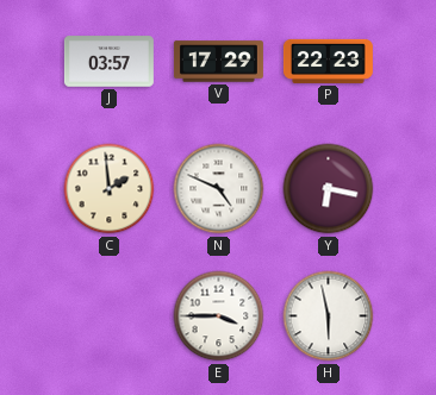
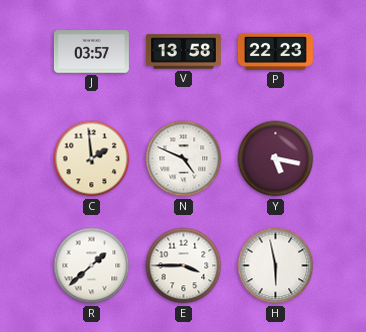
V: 17:29 -> 13:58 (183, 52)
Y: 6:17 -> 5:17 (276, 159)
R: none -> 1:38 (92, 266)
